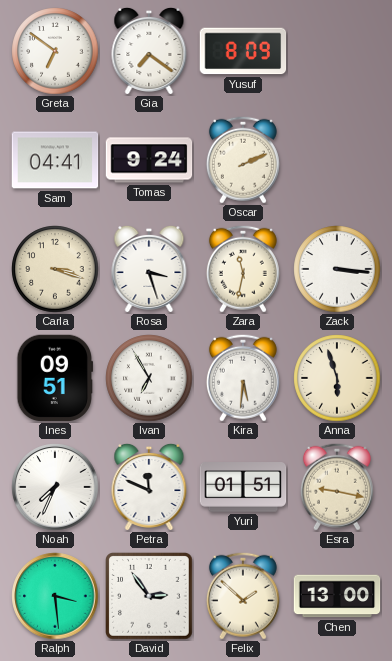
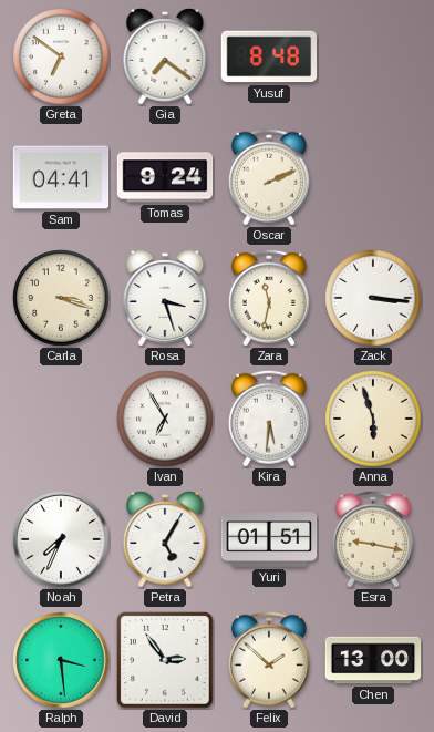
Yusuf: 8:09 -> 8:48 (269, 56)
Ines: 09:51 -> none (55, 378)
Petra: 11:49 -> 5:05 (165, 539)
